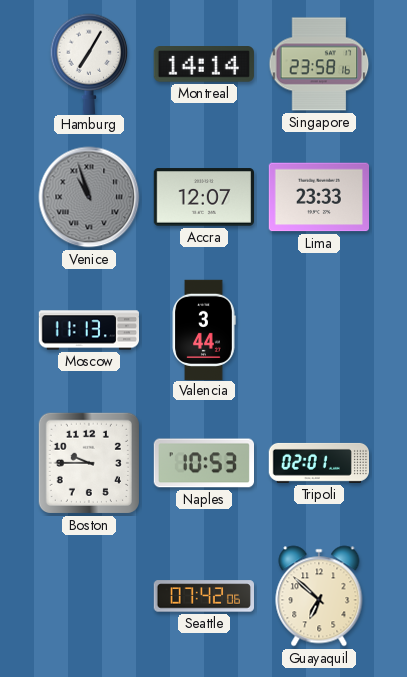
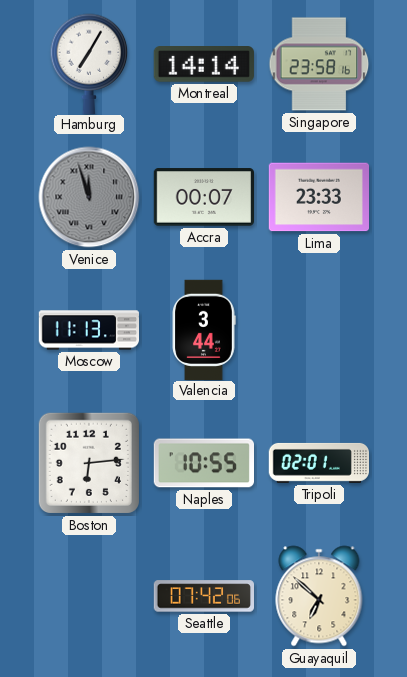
Venice: 10:57 -> 11:57 (89, 197)
Accra: 12:07 -> 00:07 (203, 197)
Boston: 9:45 -> 6:14 (89, 463)
Naples: 10:53 -> 10:55 (203, 463)
